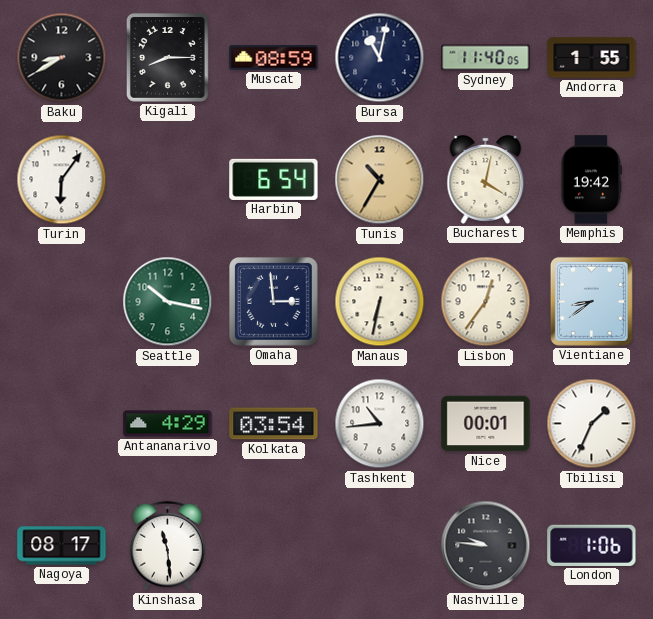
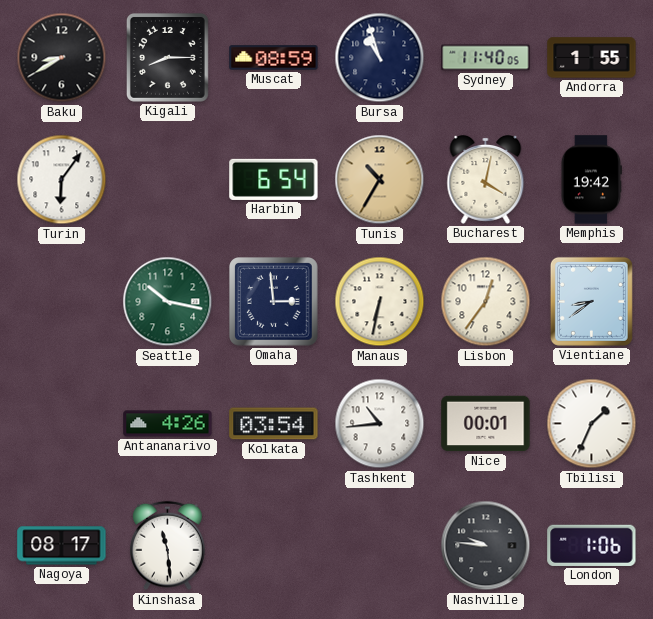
Bursa: 11:02 -> 10:57 (380, 58)
Antananarivo: 4:29 -> 4:26 (168, 424)
